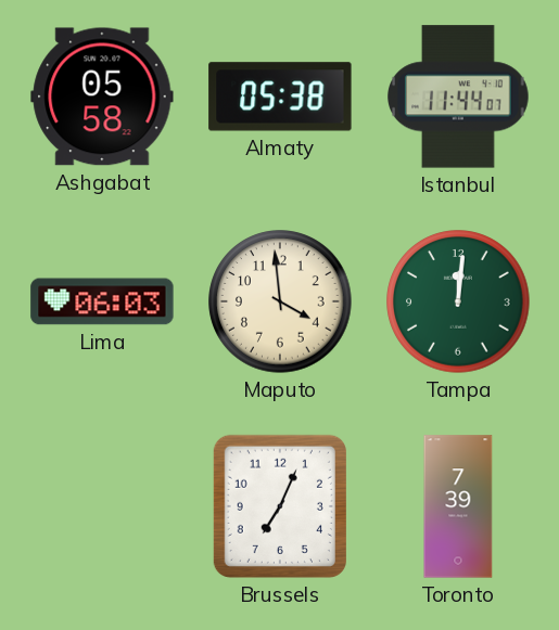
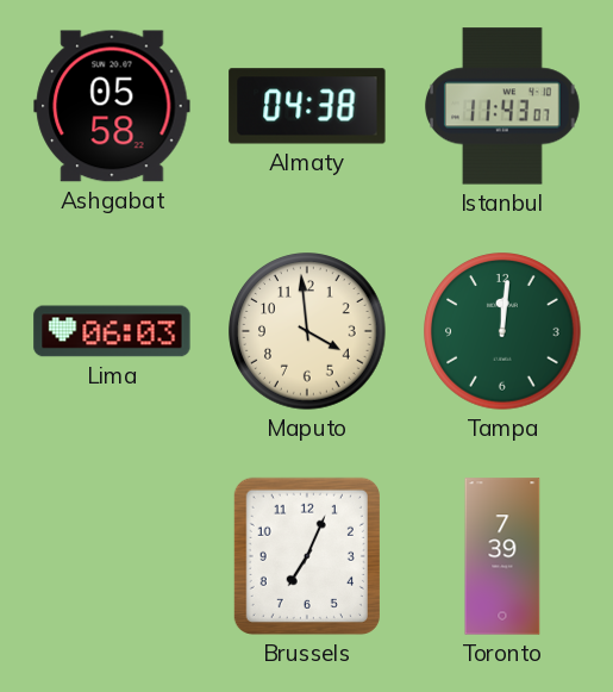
Almaty: 05:38 -> 04:38 (307, 106)
Istanbul: 11:44 -> 11:43 (502, 106)
